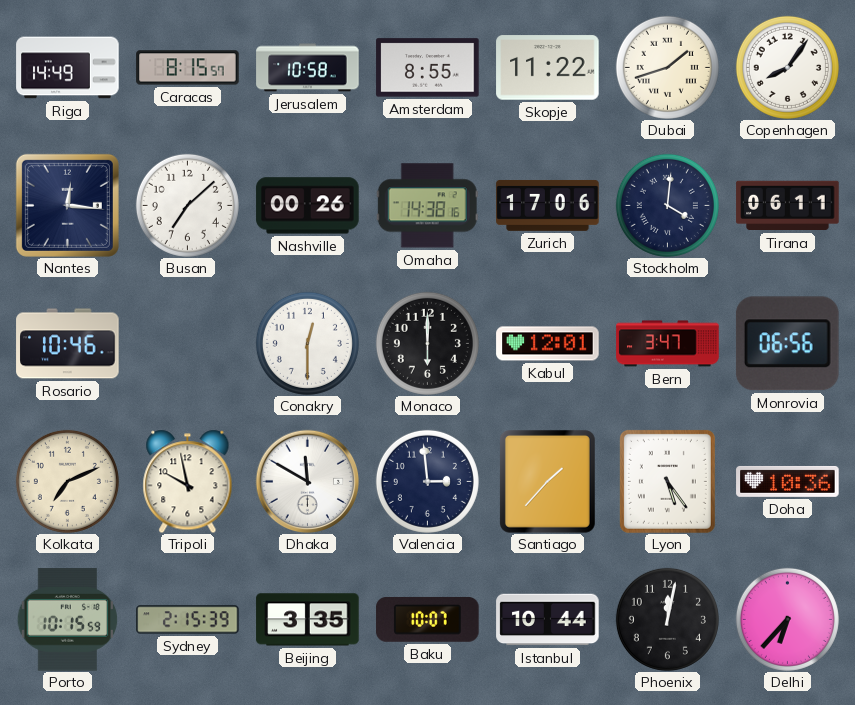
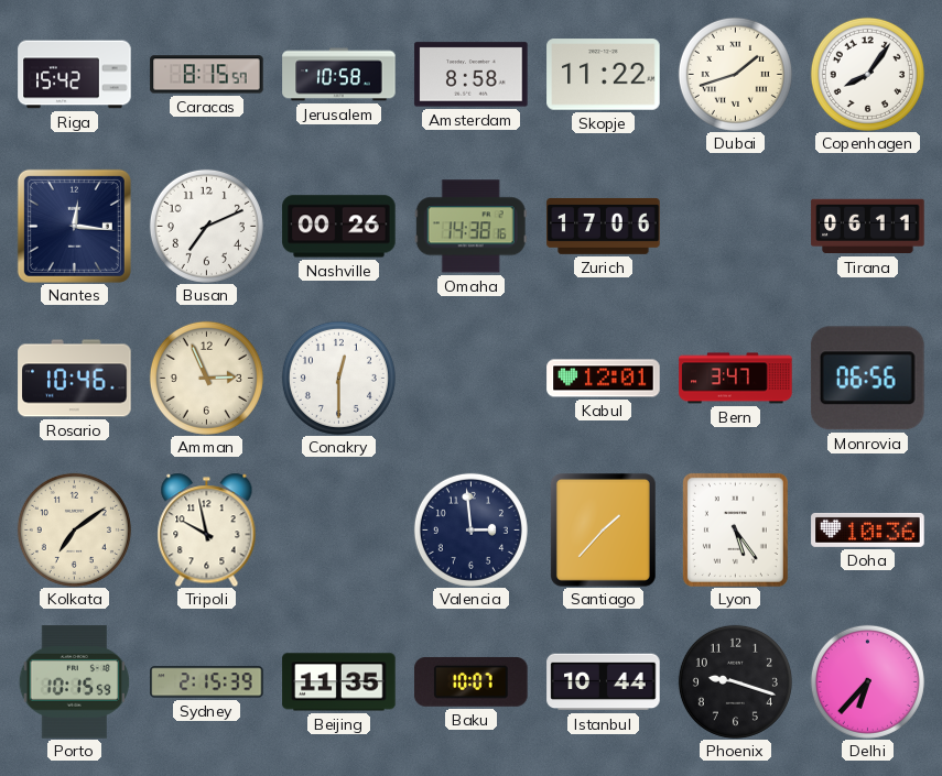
Riga: 14:49 -> 15:42 (75, 75)
Amsterdam: 8:55 -> 8:58 (472, 75)
Busan: 7:08 -> 7:11 (206, 226)
Stockholm: 4:01 -> none (667, 205)
Amman: none -> 2:56 (206, 378)
Monaco: 6:00 -> none (427, 343)
Kolkata: 7:11 -> 7:09 (74, 529)
Dhaka: 11:50 -> none (307, 481)
Beijing: 3:35 -> 11:35 (339, 682)
Phoenix: 12:02 -> 9:18 (735, 681)
